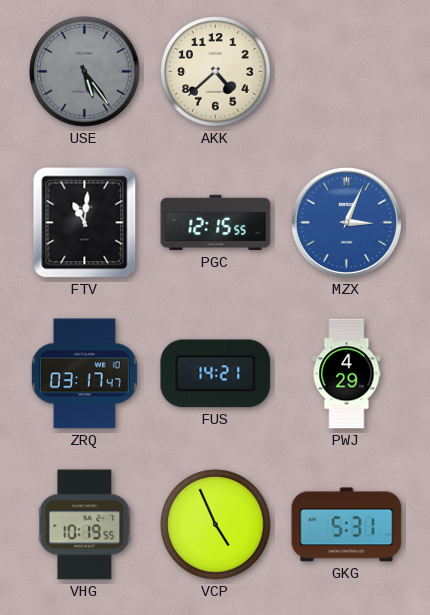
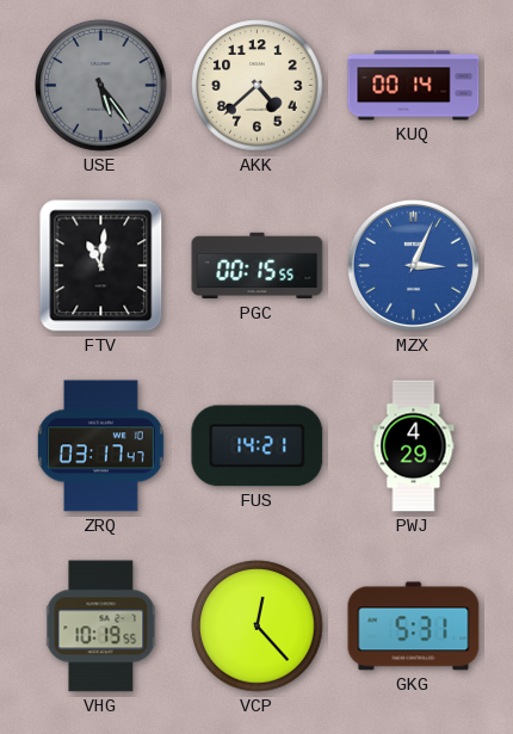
KUQ: none -> 00:14 (414, 86)
PGC: 12:15 -> 00:15 (258, 266)
VCP: 4:56 -> 12:23 (258, 627)
